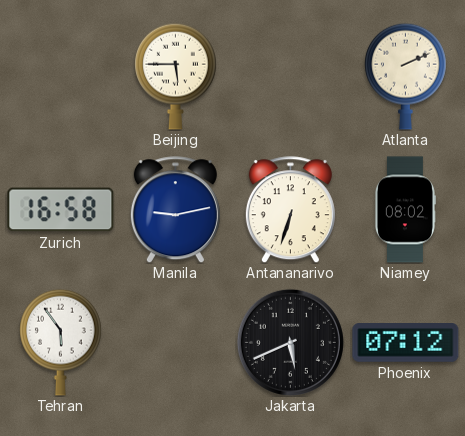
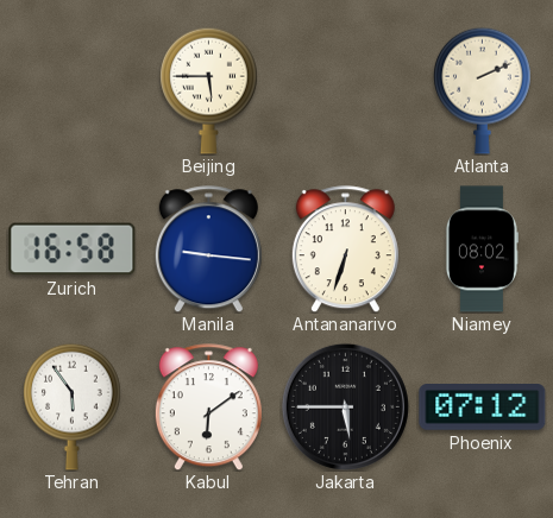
Manila: 9:13 -> 9:16 (208, 249)
Kabul: none -> 6:09 (208, 408)
Jakarta: 5:41 -> 5:45 (345, 406)
